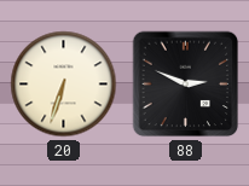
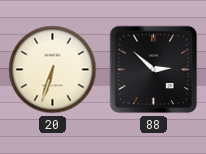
88: 2:49 -> 2:52 (154, 70)
